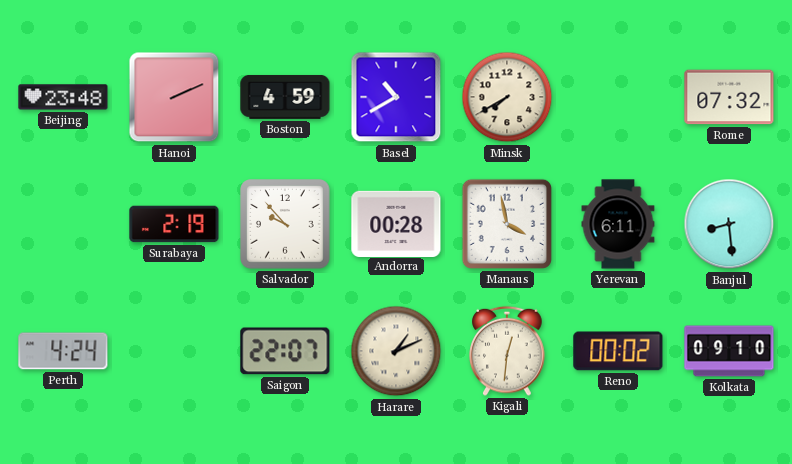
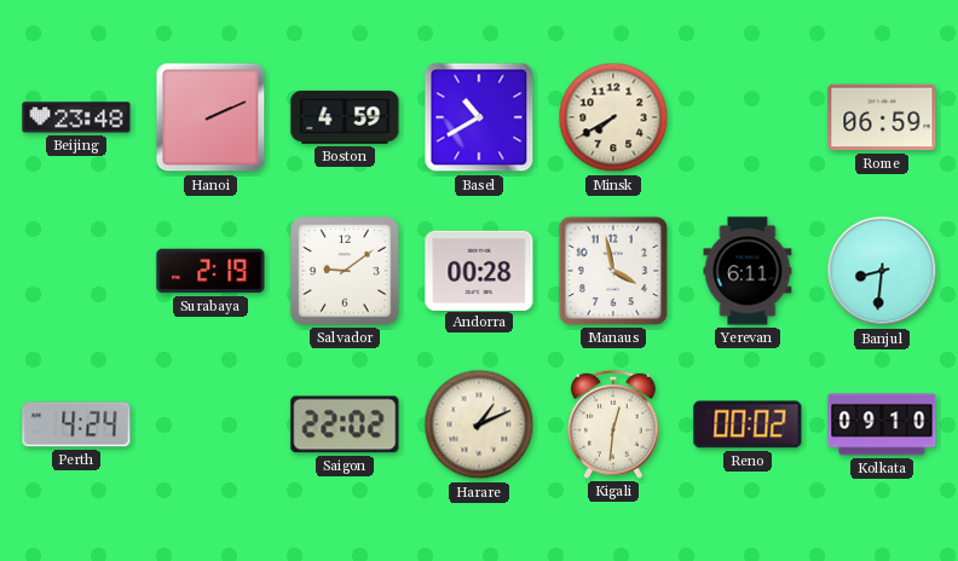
Rome: 07:32 -> 06:59 (882, 117)
Salvador: 9:53 -> 9:09 (345, 271)
Banjul: 8:29 -> 8:31 (882, 271)
Saigon: 22:07 -> 22:02 (345, 424)
